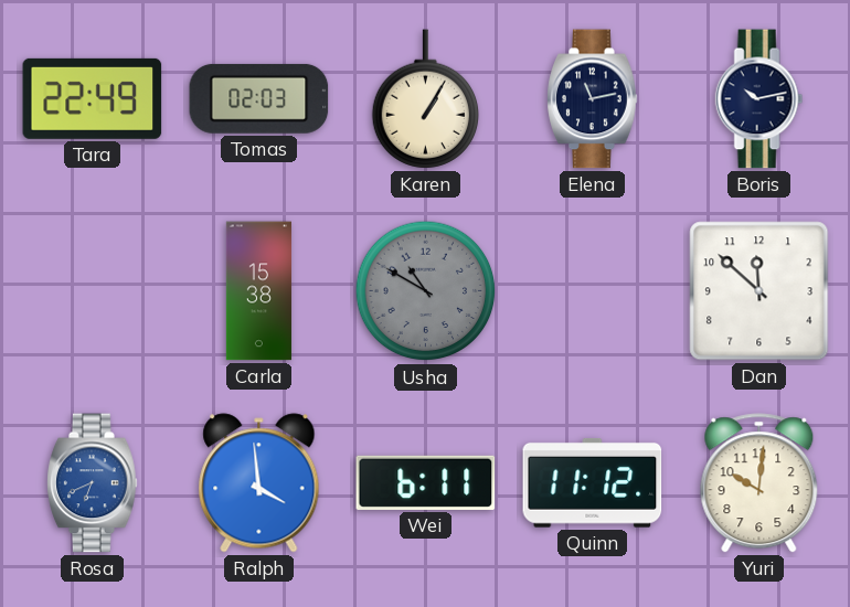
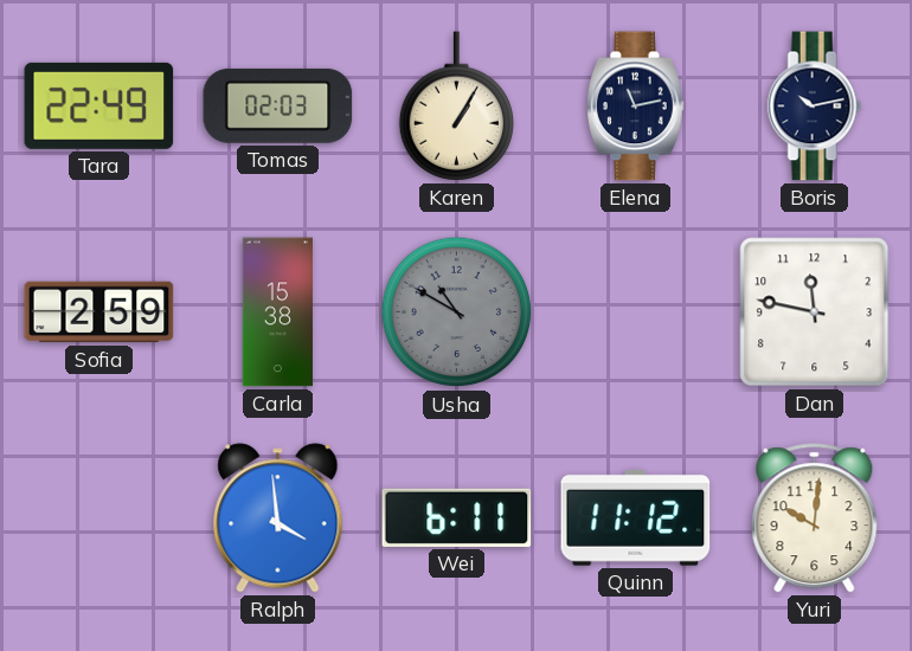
Sofia: none -> 2:59 (99, 312)
Dan: 11:52 -> 11:47 (815, 312)
Rosa: 6:41 -> none (93, 483)
